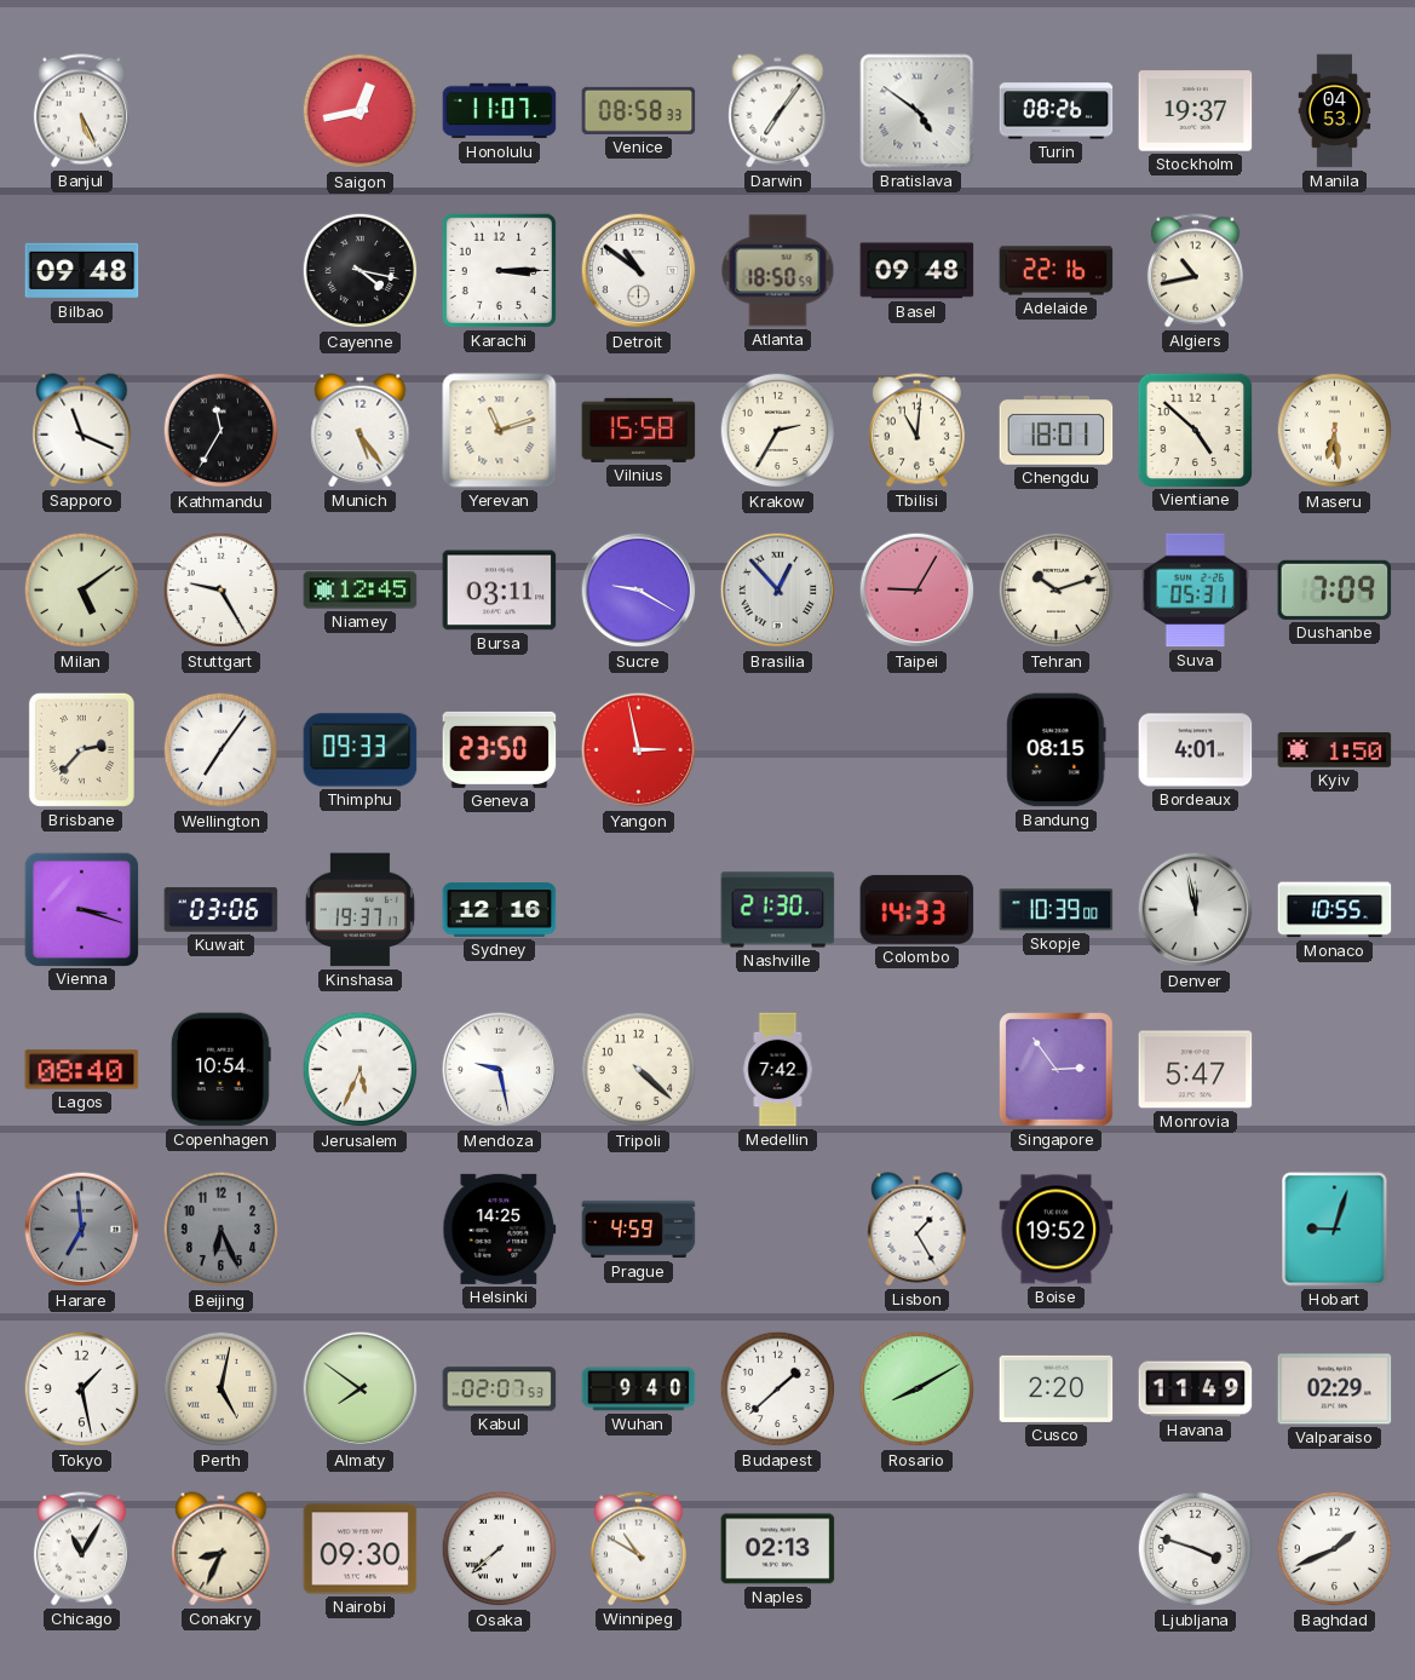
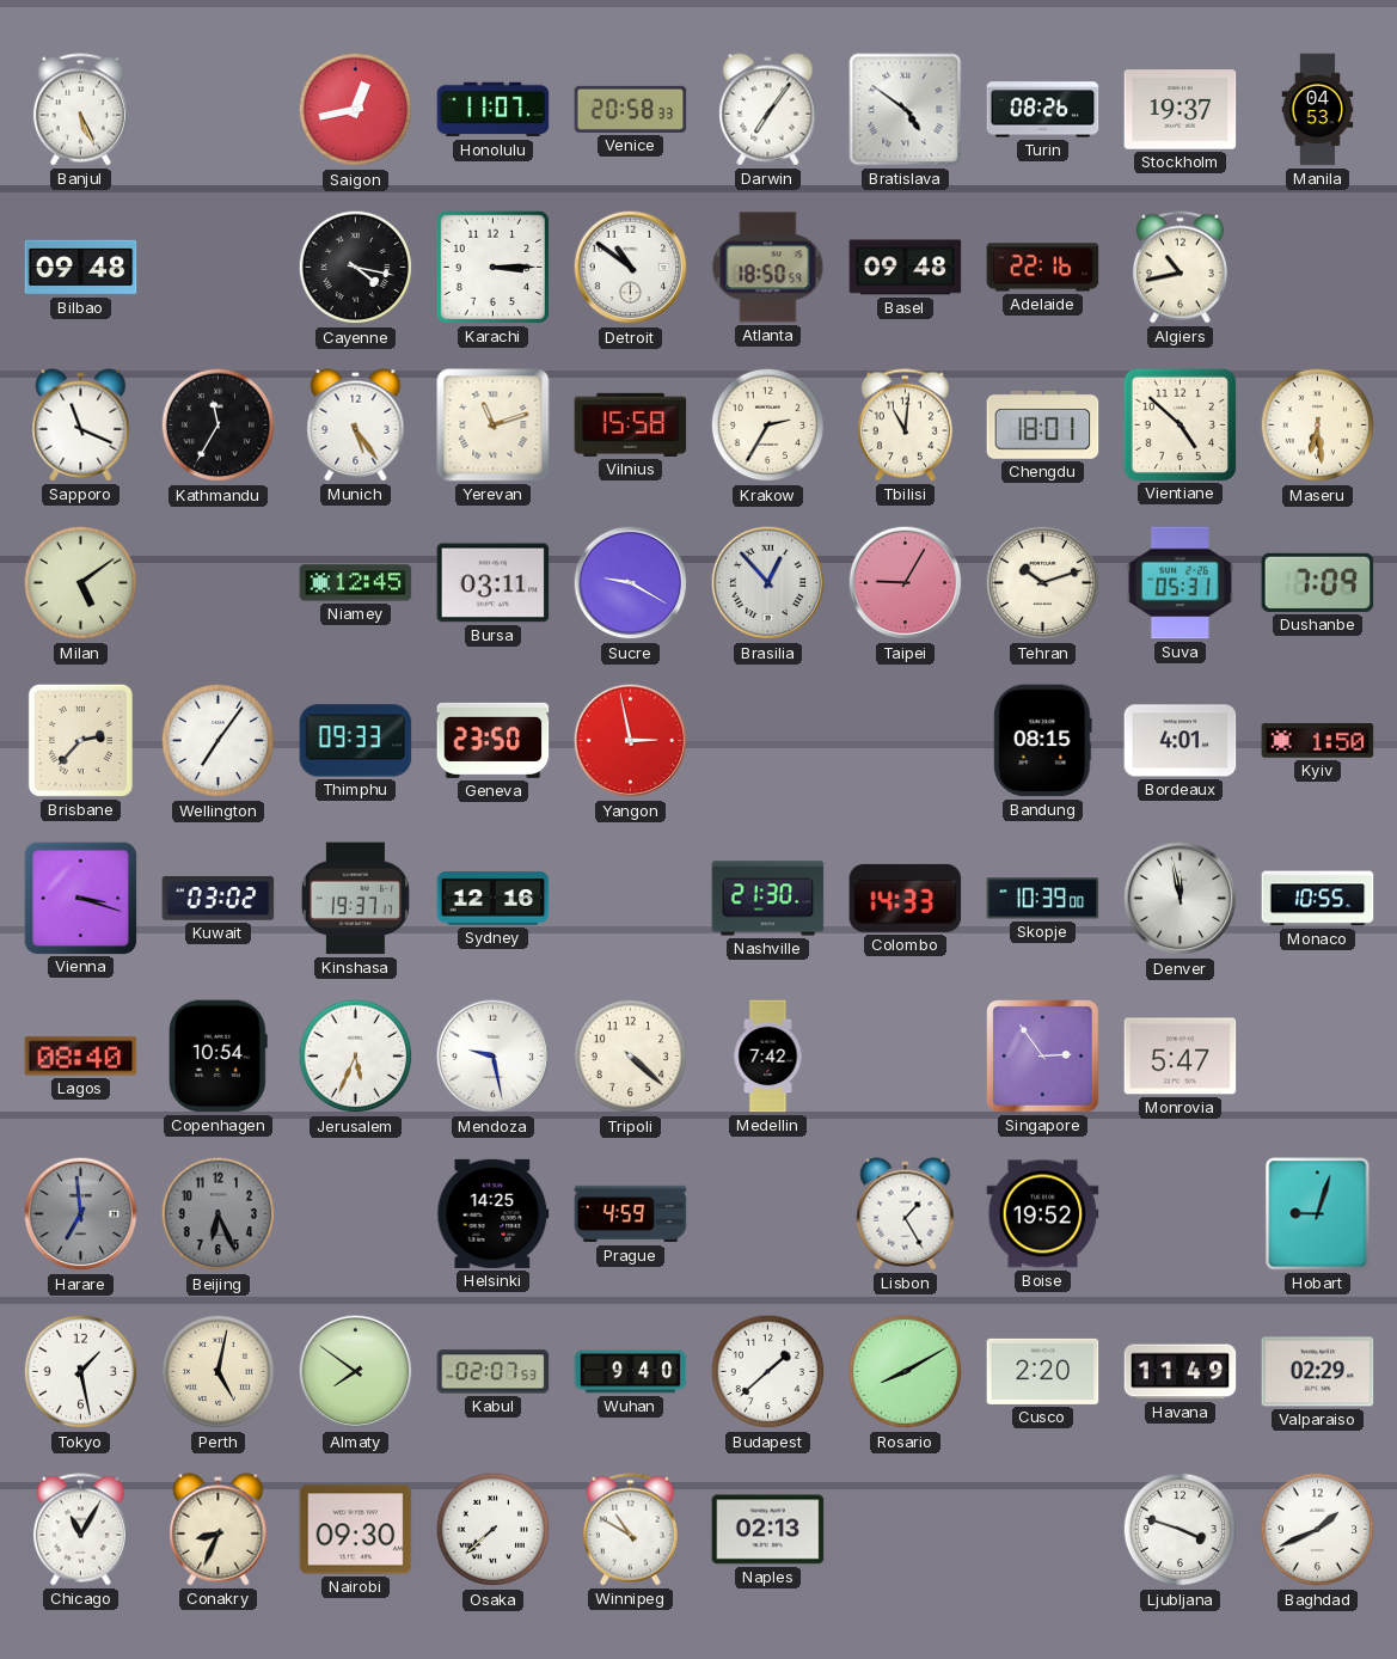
Venice: 08:58 -> 20:58 (631, 109)
Stuttgart: 9:25 -> none (222, 591)
Kuwait: 03:06 -> 03:02 (219, 899)
